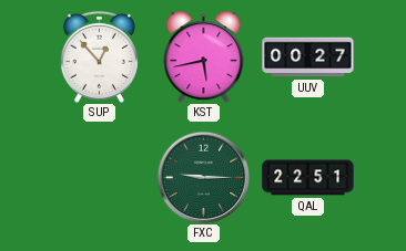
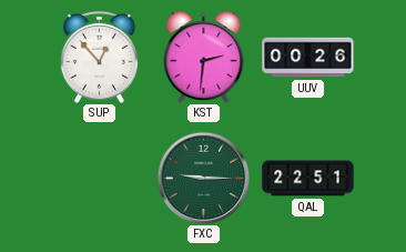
KST: 5:43 -> 2:31 (204, 58)
UUV: 00:27 -> 00:26 (308, 58)
